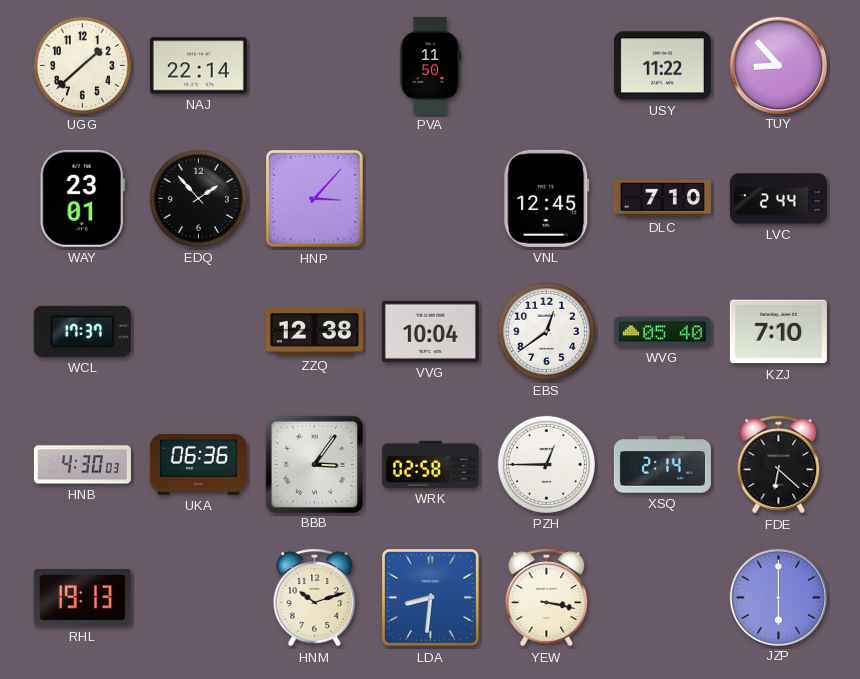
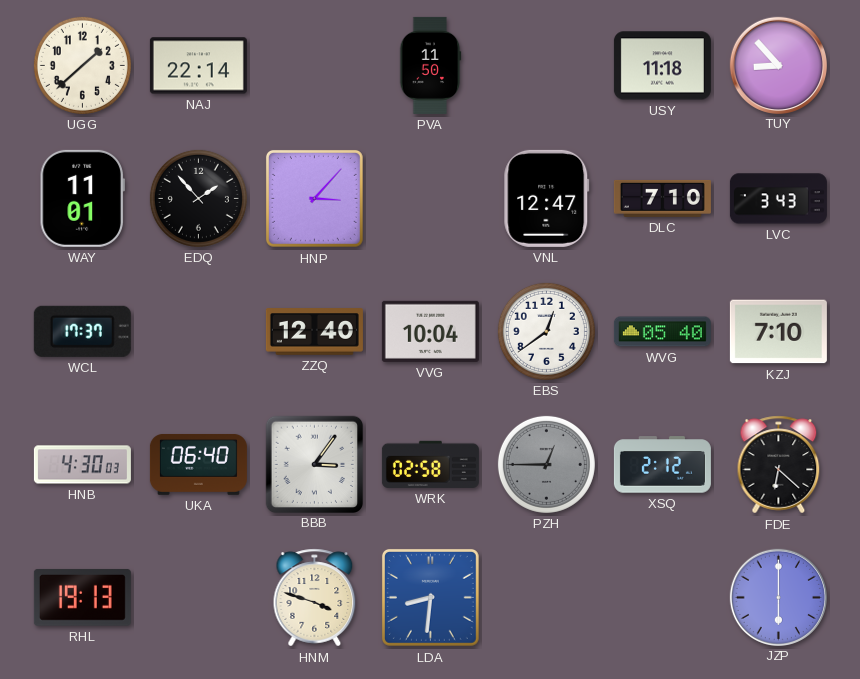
USY: 11:22 -> 11:18 (662, 66)
WAY: 23:01 -> 11:01 (82, 198)
VNL: 12:45 -> 12:47 (547, 198)
LVC: 2:44 -> 3:43 (778, 199)
ZZQ: 12:38 -> 12:40 (314, 332)
UKA: 06:36 -> 06:40 (198, 464)
PZH dial: white -> grey (546, 464)
XSQ: 2:14 -> 2:12 (662, 465)
HNM: 10:12 -> 3:48 (315, 598)
YEW: 3:17 -> none (547, 598)
